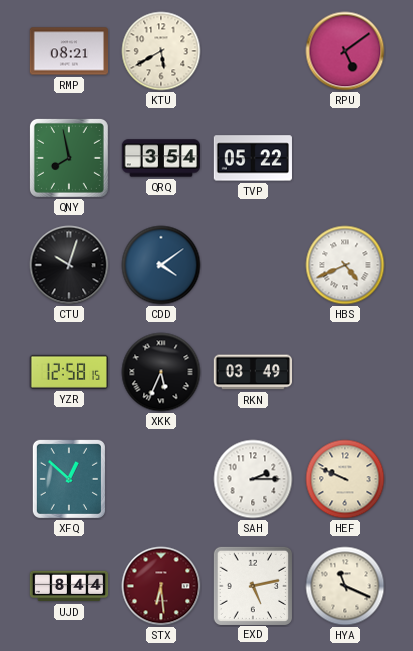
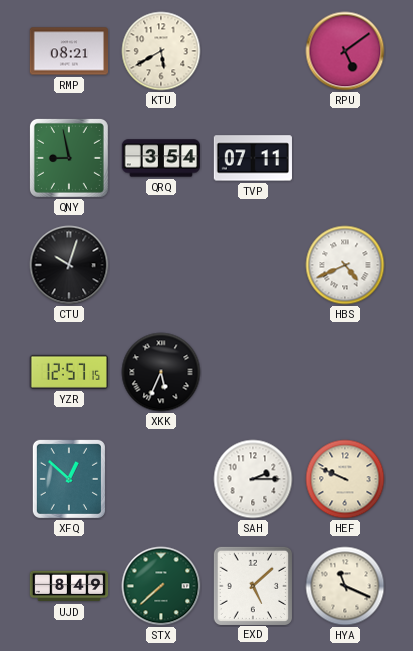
QNY: 7:58 -> 8:58 (69, 158)
TVP: 05:22 -> 07:11 (252, 158)
CDD: 4:09 -> none (161, 265)
YZR: 12:58 -> 12:57 (68, 372)
RKN: 03:49 -> none (252, 372)
UJD: 8:44 -> 8:49 (69, 586)
STX: 6:29 -> 7:38 (161, 586)
STX dial: burgundy -> green (161, 586)
EXD: 5:13 -> 5:08 (252, 585)
